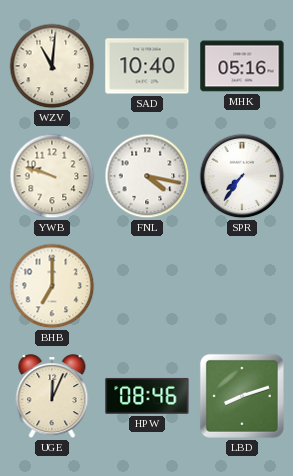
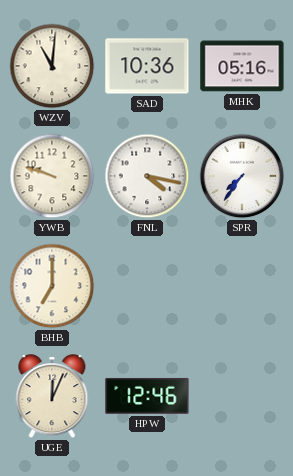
SAD: 10:40 -> 10:36 (147, 66)
HPW: 08:46 -> 12:46 (147, 396)
LBD: 8:12 -> none (242, 396)
